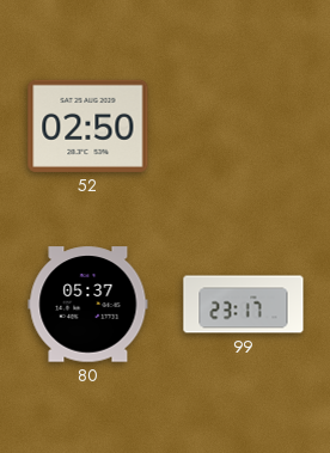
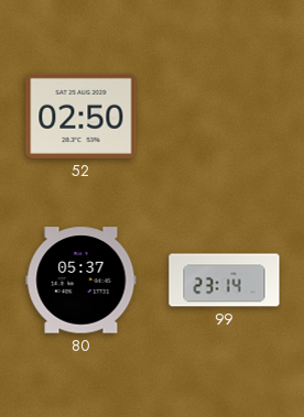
99: 23:17 -> 23:14 (225, 281)
